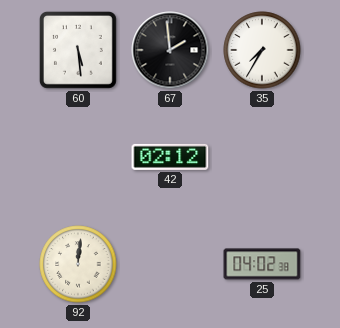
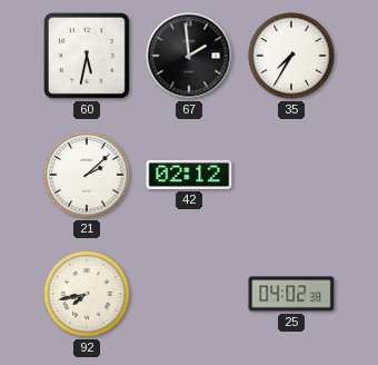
60: 5:29 -> 5:32 (87, 56)
21: none -> 2:08 (87, 175)
92: 12:01 -> 7:43 (87, 294)
